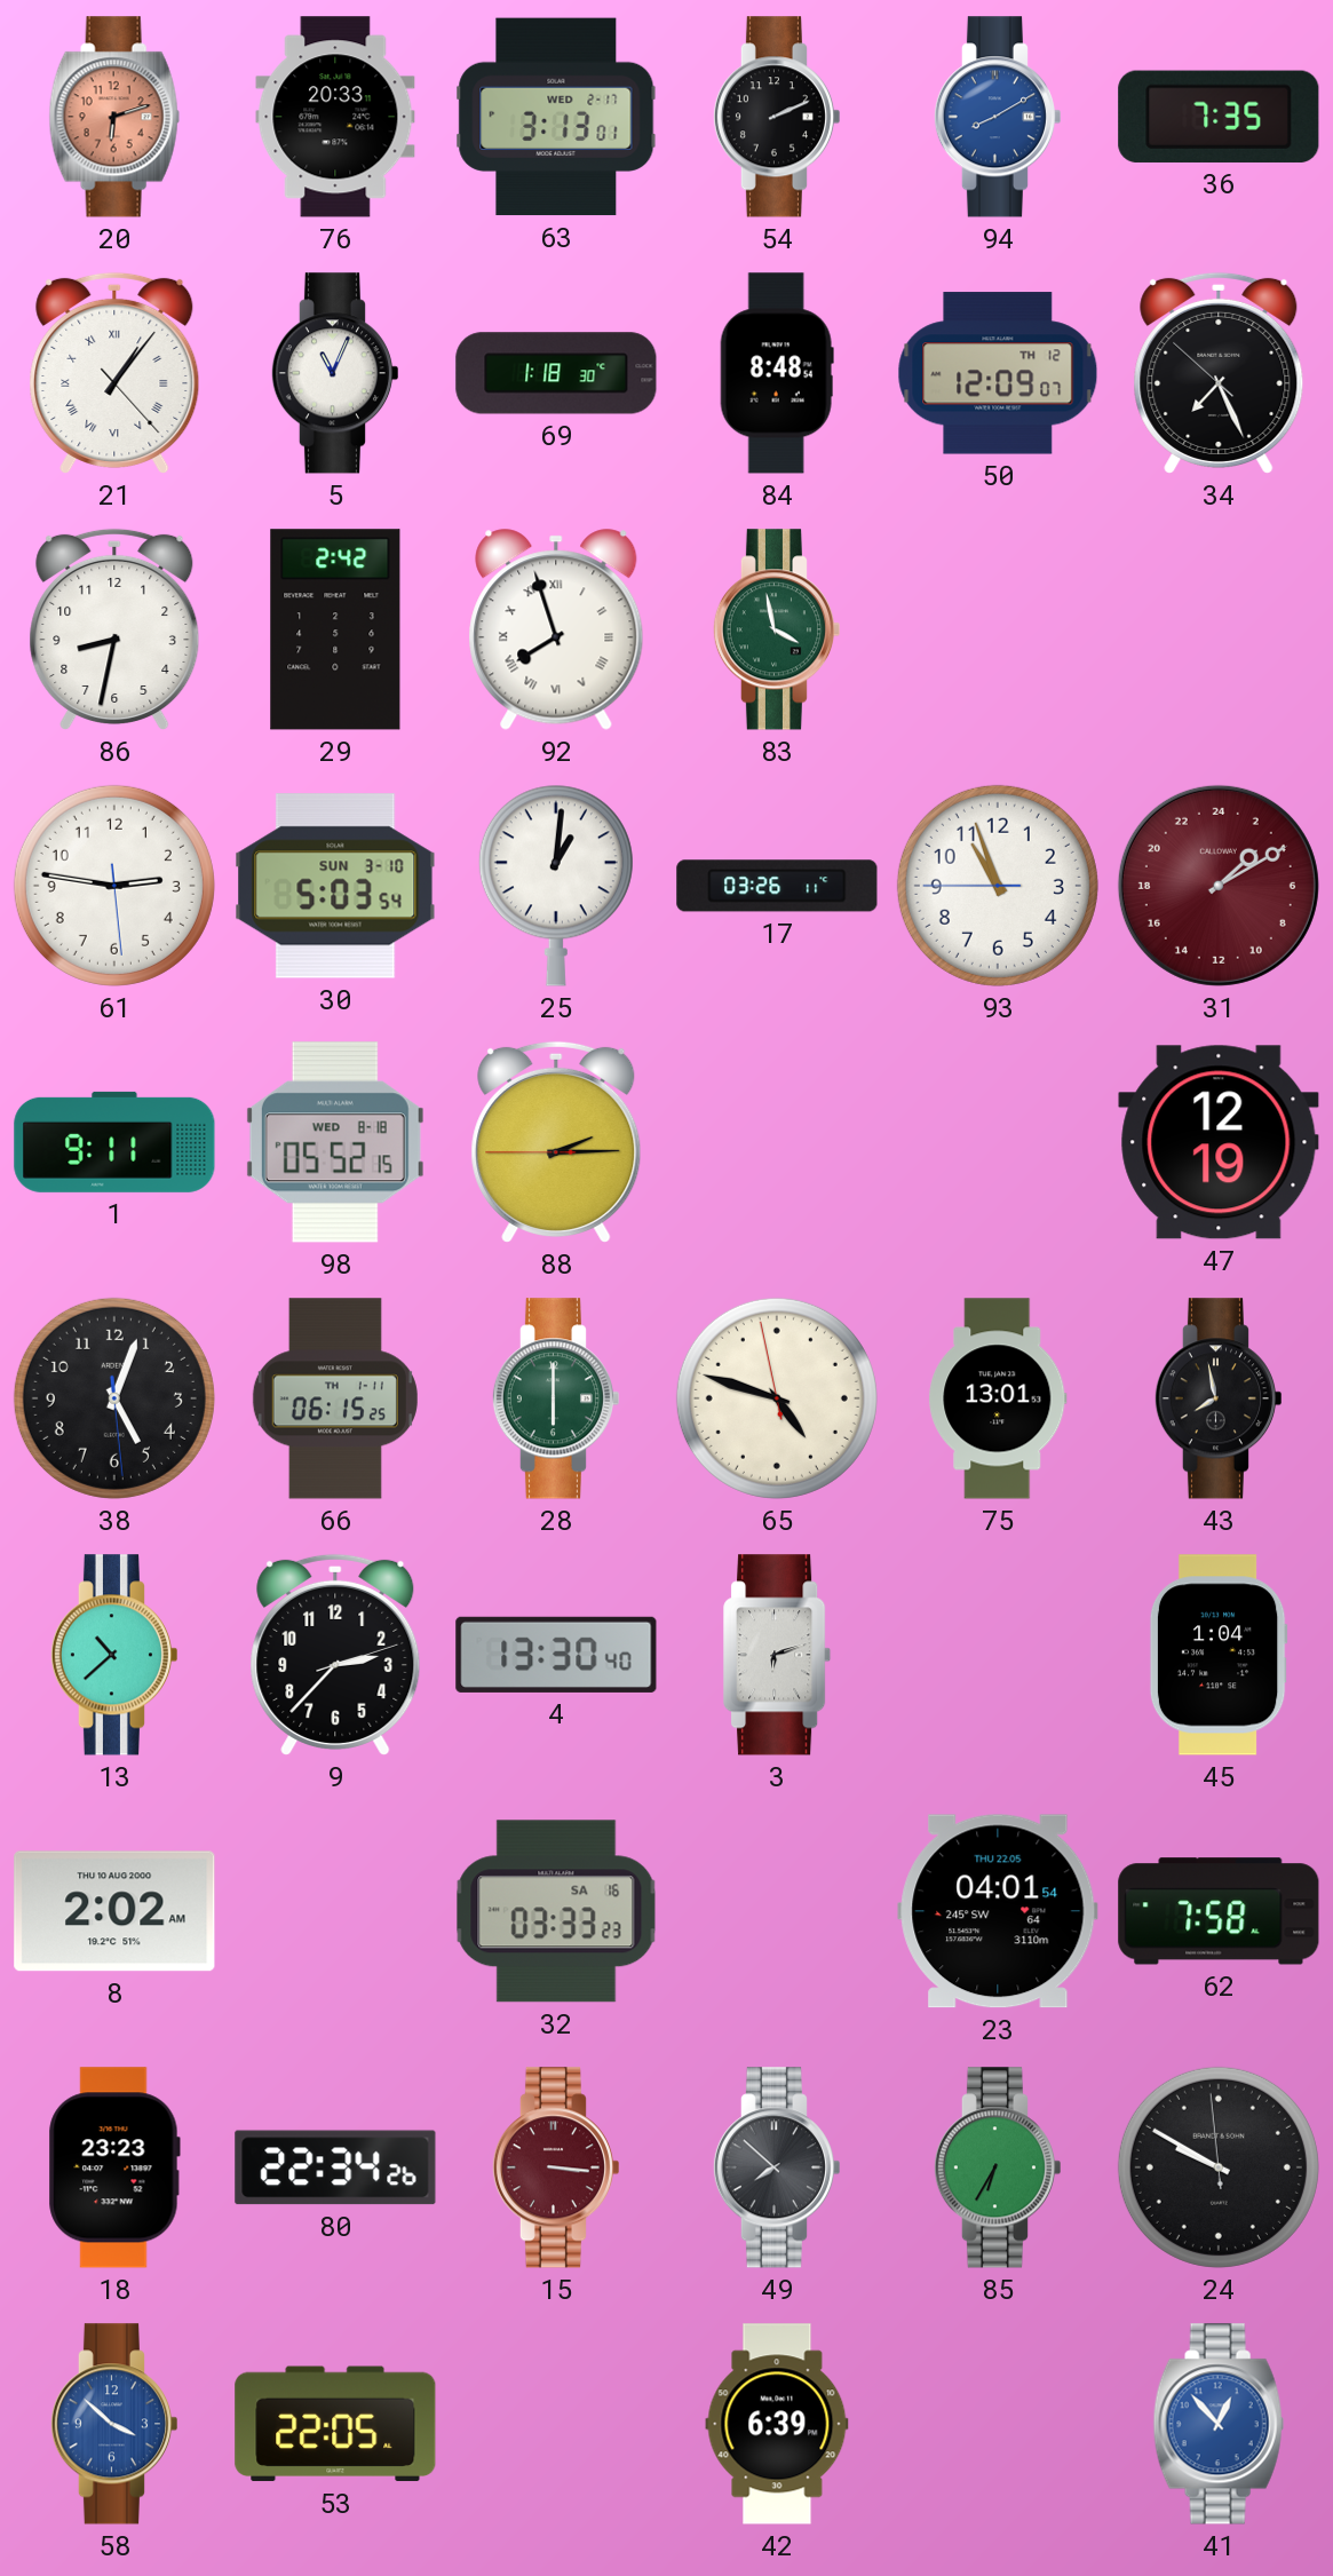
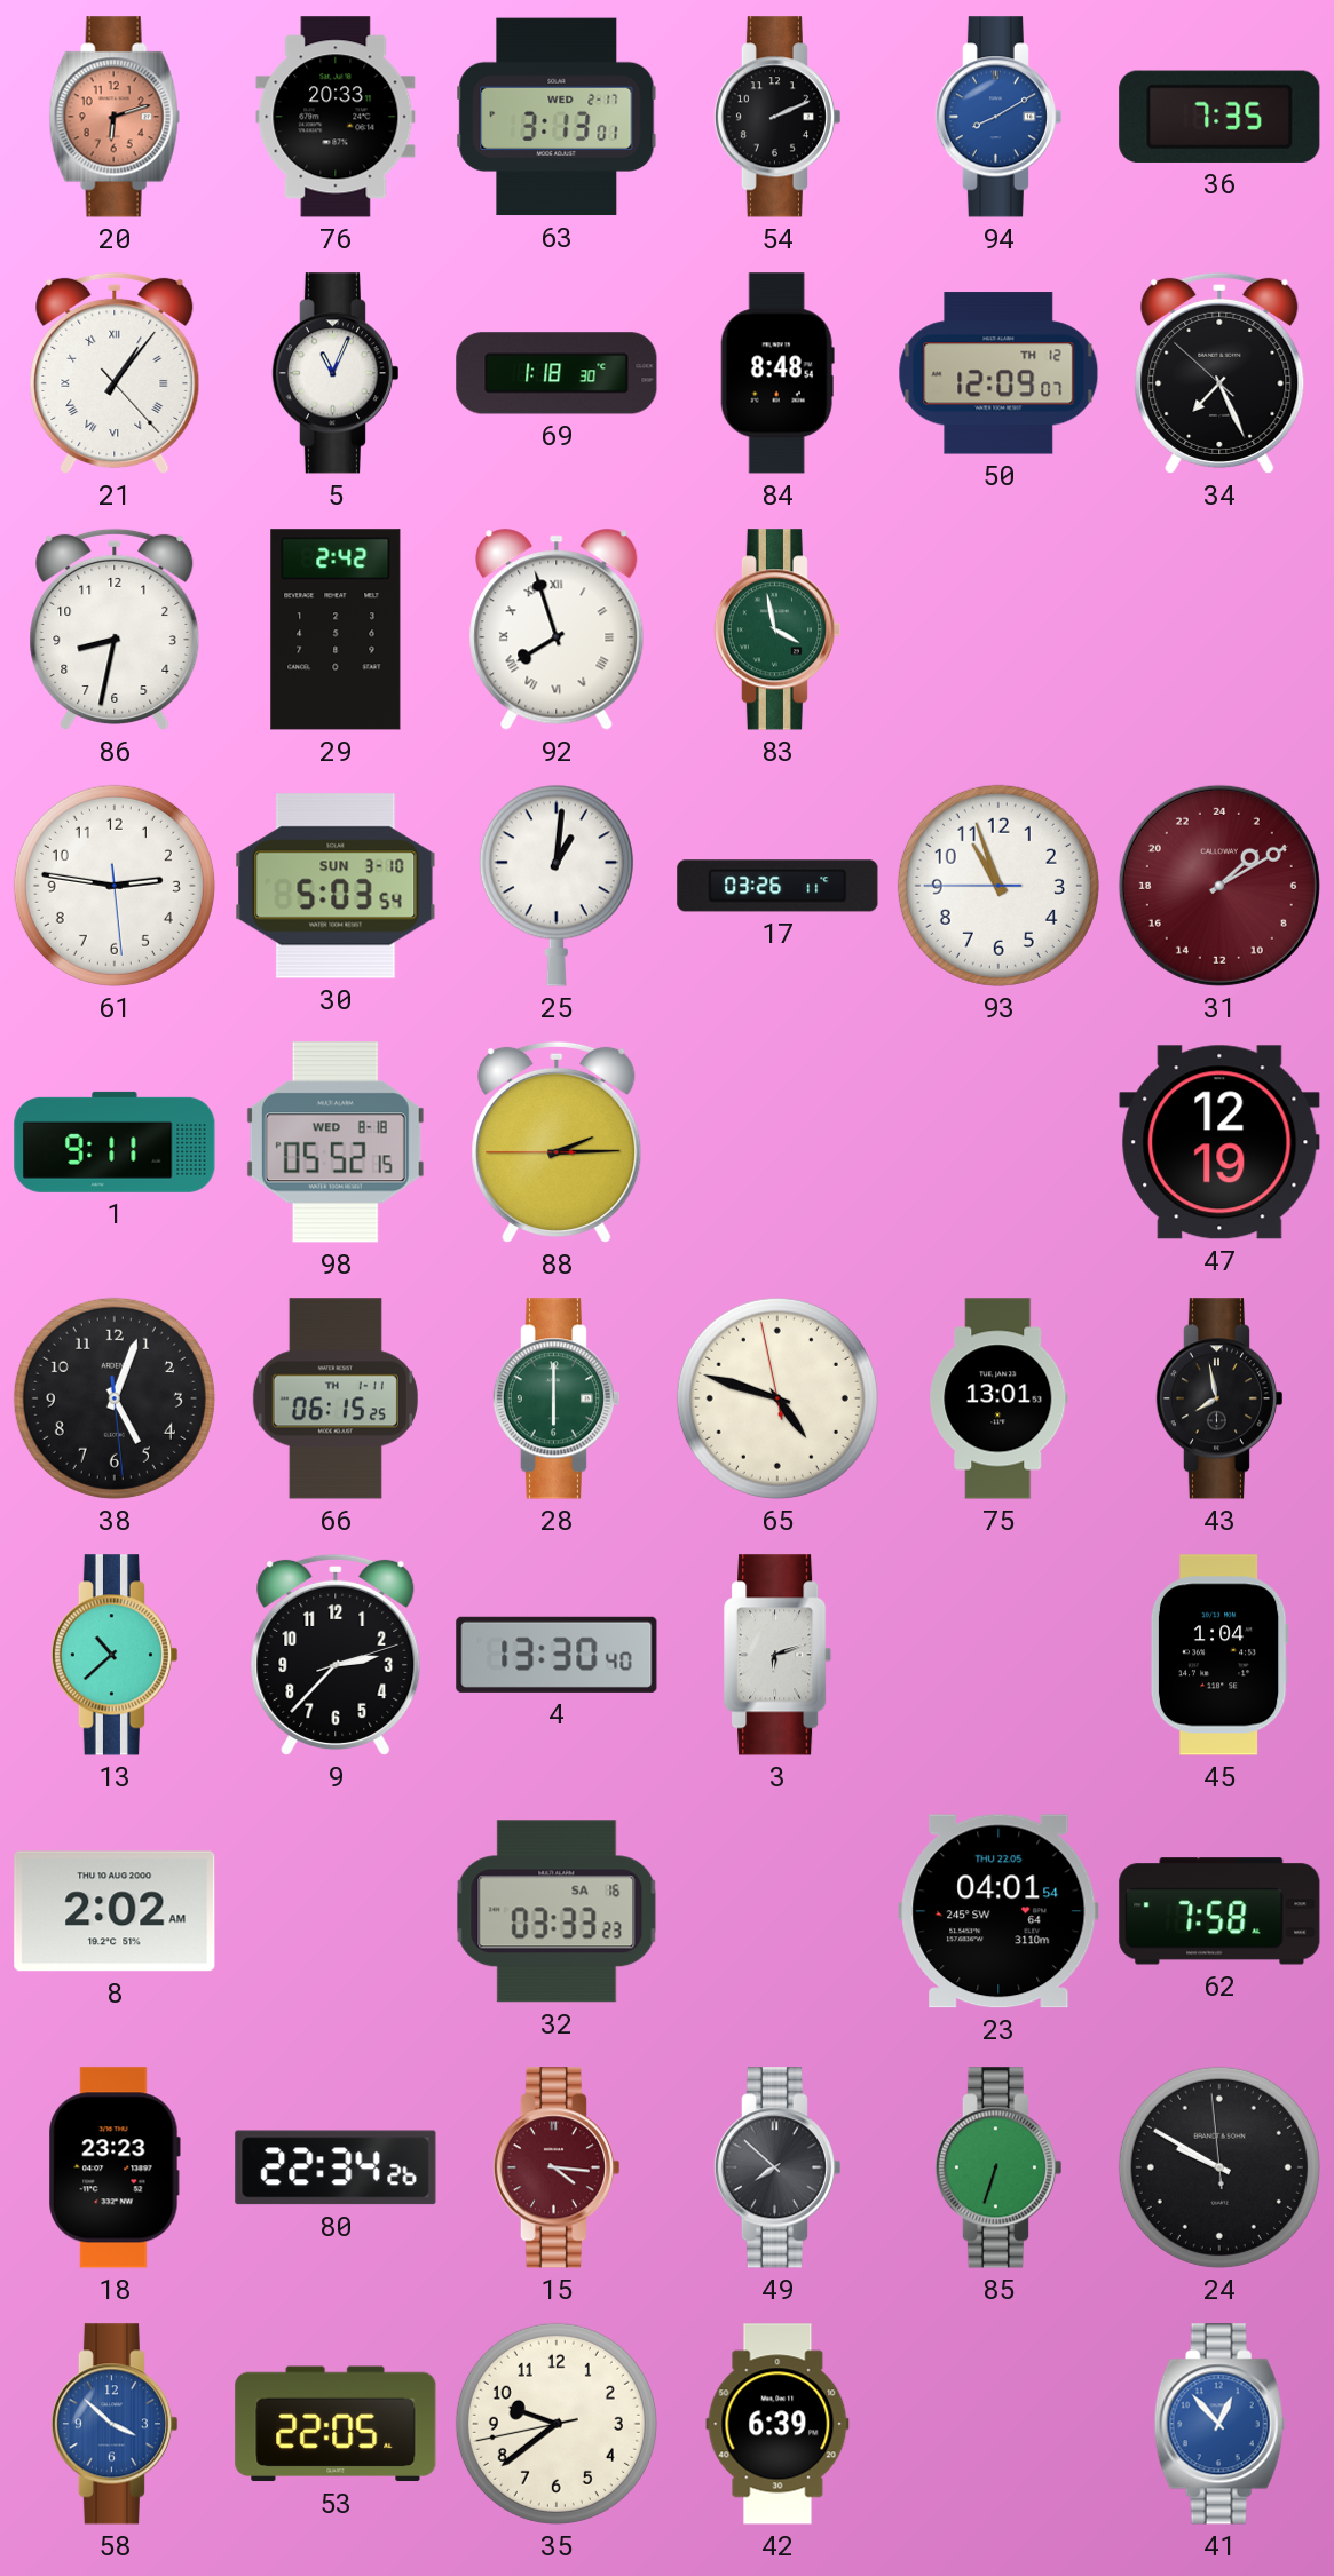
15: 3:16 -> 4:16 (555, 2167)
85: 6:35 -> 6:33 (997, 2167)
35: none -> 9:38 (557, 2424)
